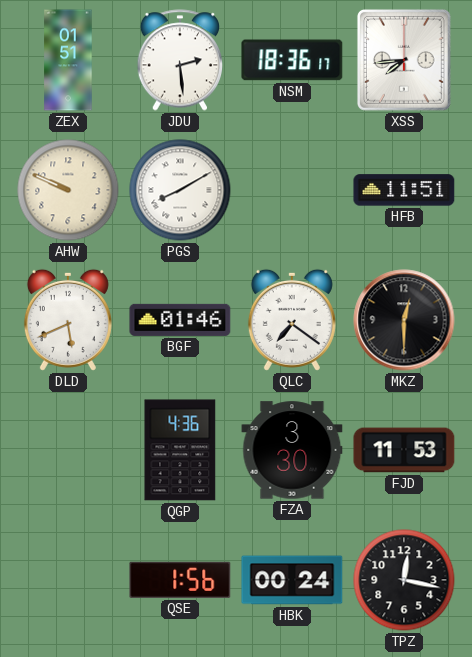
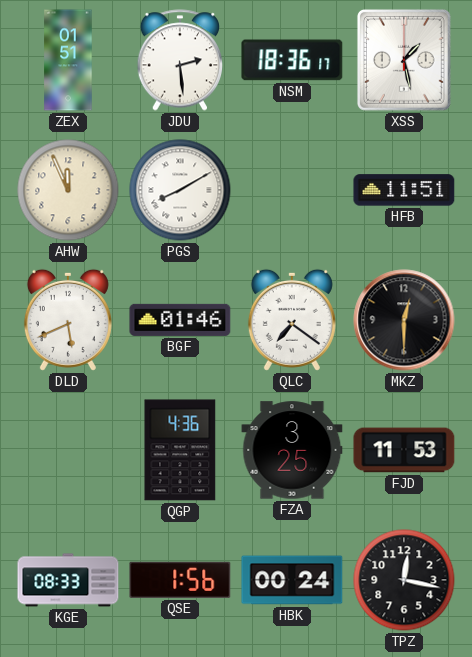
XSS: 7:44 -> 1:28 (404, 60)
AHW: 9:49 -> 11:56 (68, 190)
FZA: 3:30 -> 3:25 (292, 450)
KGE: none -> 08:33 (68, 580)
